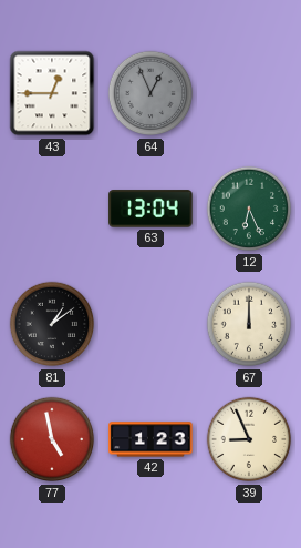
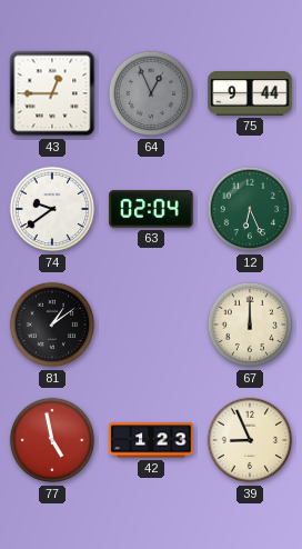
75: none -> 9:44 (250, 93)
74: none -> 9:39 (52, 209)
63: 13:04 -> 02:04 (151, 209)
